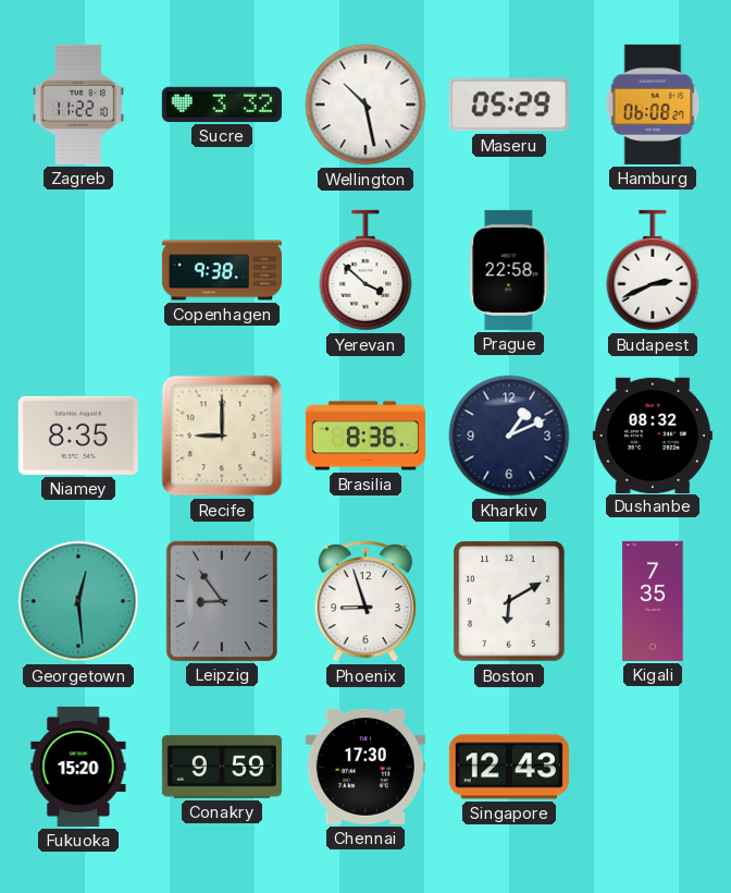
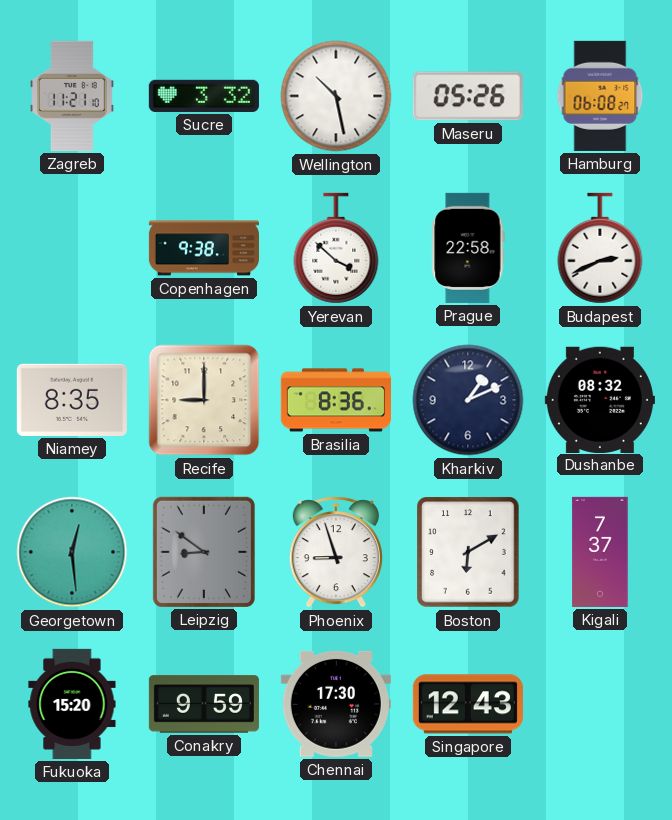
Zagreb: 11:22 -> 11:21 (72, 96)
Maseru: 05:29 -> 05:26 (468, 96)
Leipzig: 8:54 -> 8:51 (204, 552)
Kigali: 7:35 -> 7:37 (600, 552)
